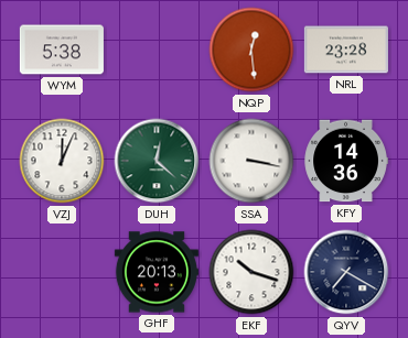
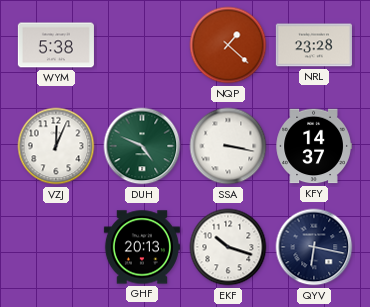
NQP: 12:29 -> 1:22 (228, 45)
DUH: 12:22 -> 4:49 (142, 146)
KFY: 14:36 -> 14:37 (314, 146)
QYV: 7:20 -> 6:17 (314, 247)
